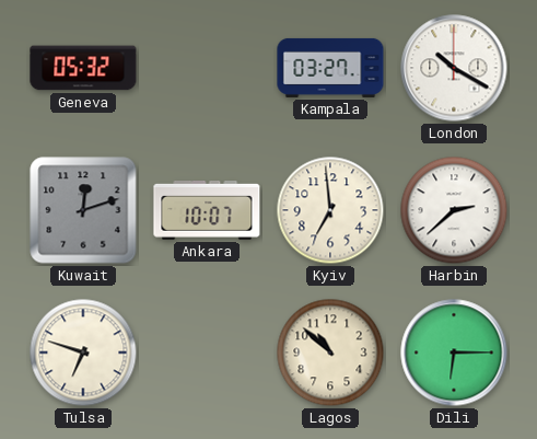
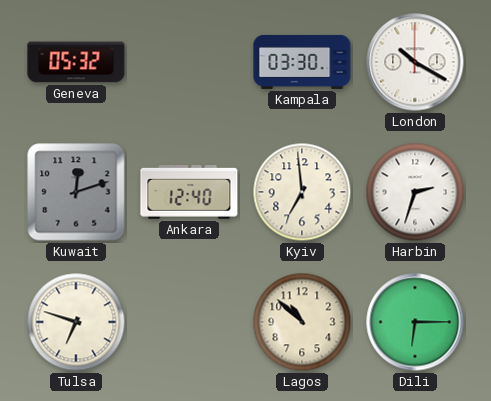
Kampala: 03:27 -> 03:30 (302, 62)
Ankara: 10:07 -> 12:40 (189, 193)
Harbin: 2:38 -> 2:33 (415, 192)
